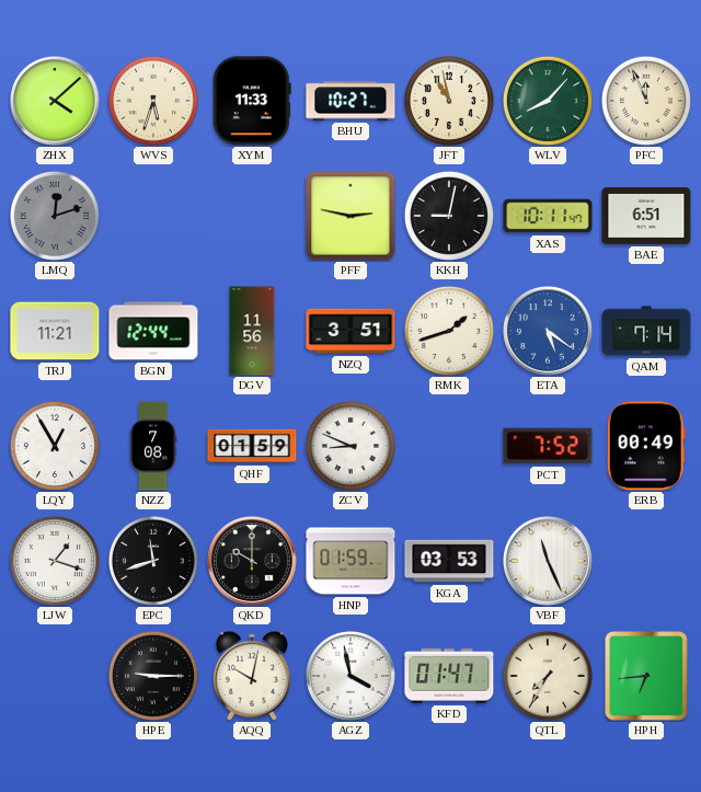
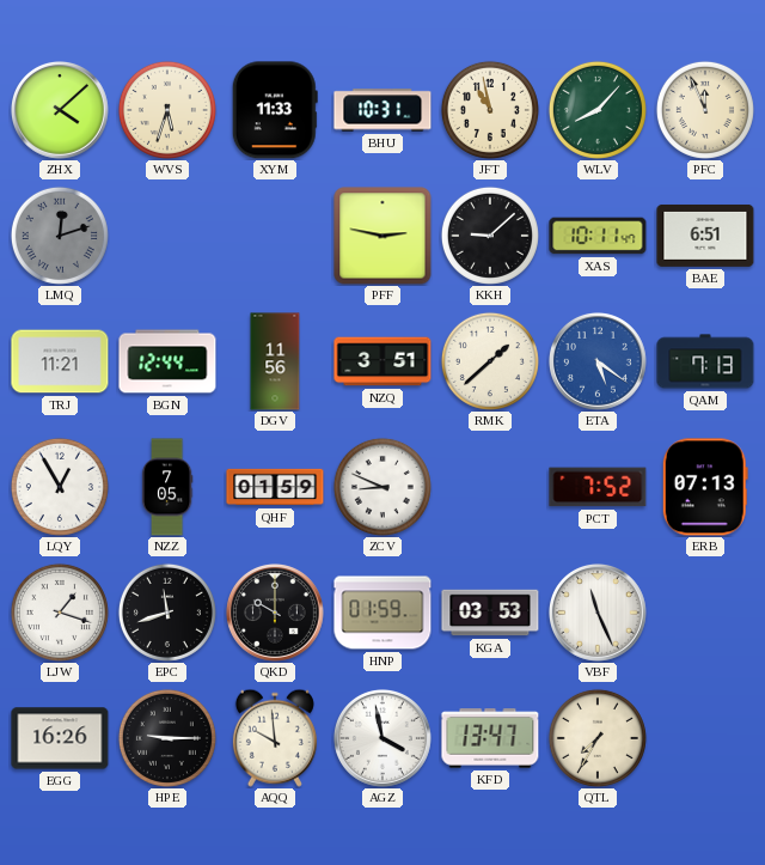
BHU: 10:27 -> 10:31 (382, 110)
KKH: 9:02 -> 9:08 (490, 236)
RMK: 1:42 -> 1:38 (490, 361)
QAM: 7:14 -> 7:13 (705, 361)
NZZ: 7:08 -> 7:05 (167, 487)
ERB: 00:49 -> 07:13 (705, 487)
EGG: none -> 16:26 (60, 738)
AQQ: 10:02 -> 9:59 (275, 738)
KFD: 01:47 -> 13:47 (490, 738)
HPH: 6:44 -> none (646, 676)
